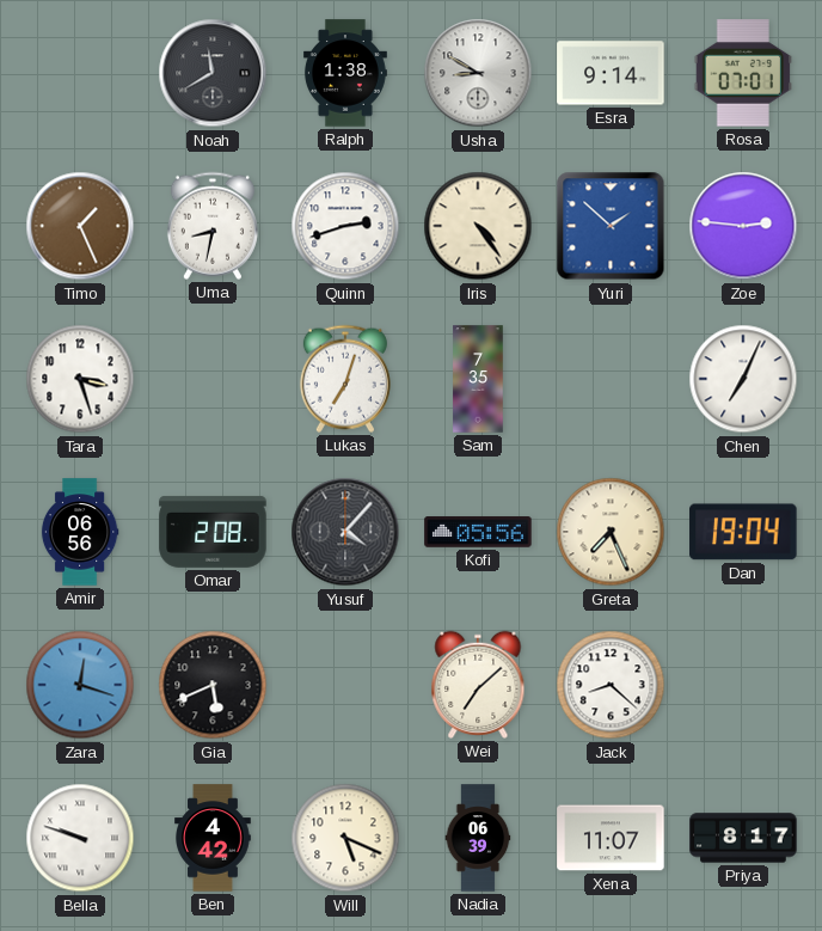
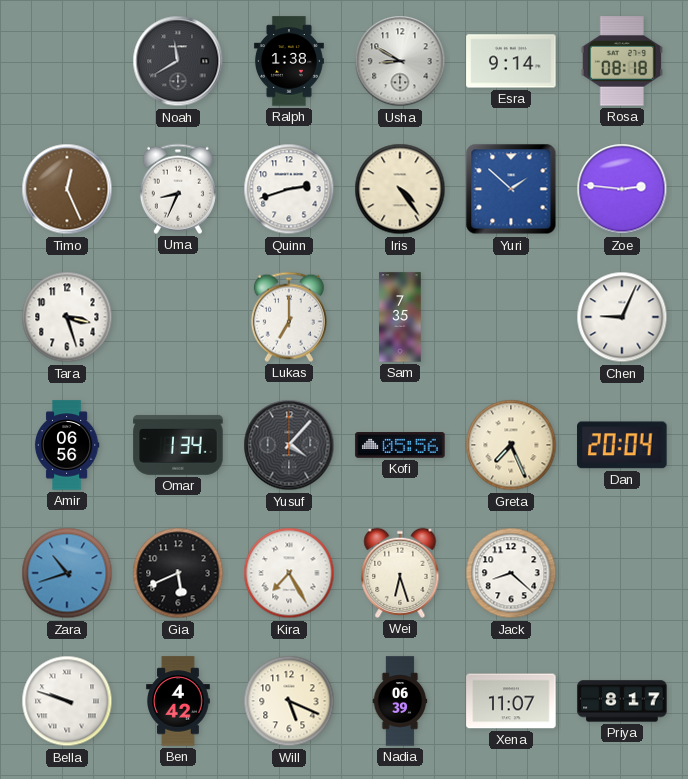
Rosa: 07:01 -> 08:18 (622, 61)
Timo: 1:26 -> 12:26 (67, 189)
Uma: 8:32 -> 8:34 (178, 189)
Lukas: 7:03 -> 7:00 (289, 317)
Chen: 7:04 -> 9:04 (622, 317)
Omar: 2:08 -> 1:34 (178, 445)
Dan: 19:04 -> 20:04 (622, 445)
Zara: 12:18 -> 10:42 (67, 573)
Kira: none -> 7:25 (289, 573)
Wei: 7:08 -> 6:27 (400, 573)
